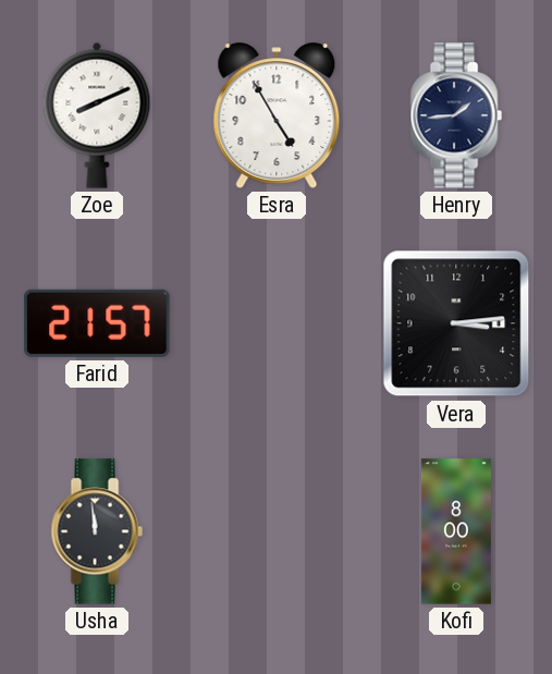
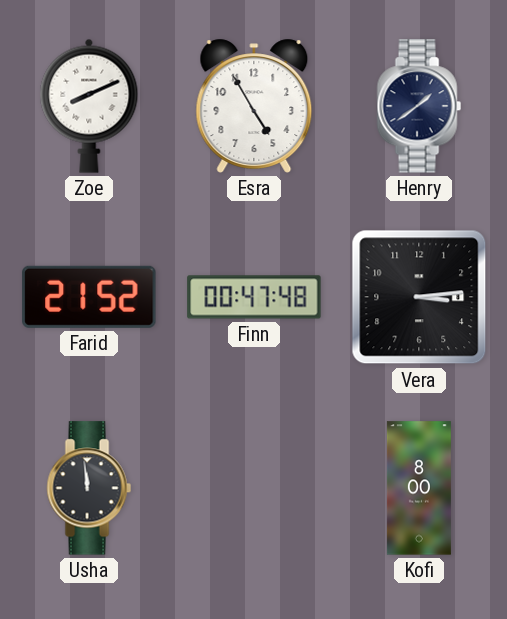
Henry: 1:44 -> 1:39 (419, 106)
Farid: 21:57 -> 21:52 (89, 297)
Finn: none -> 00:47 (254, 297)
